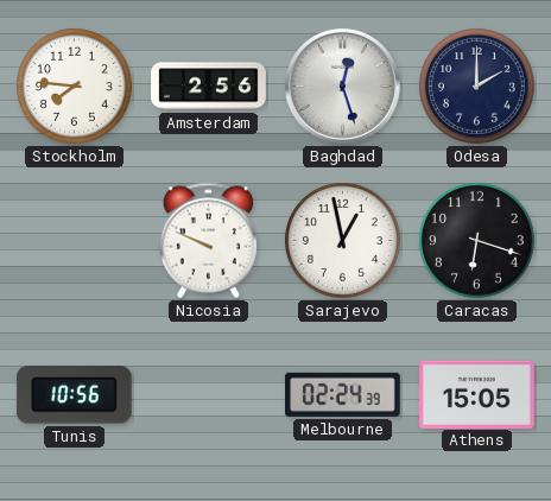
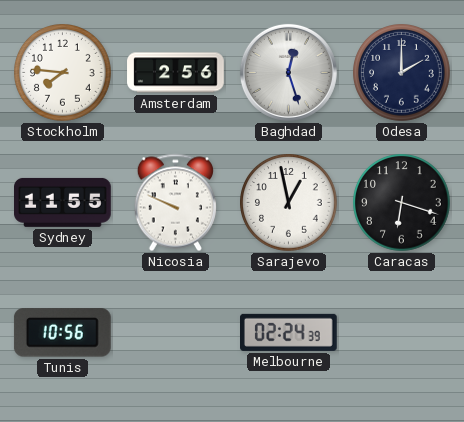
Sydney: none -> 11:55 (63, 202)
Athens: 15:05 -> none (477, 394)
